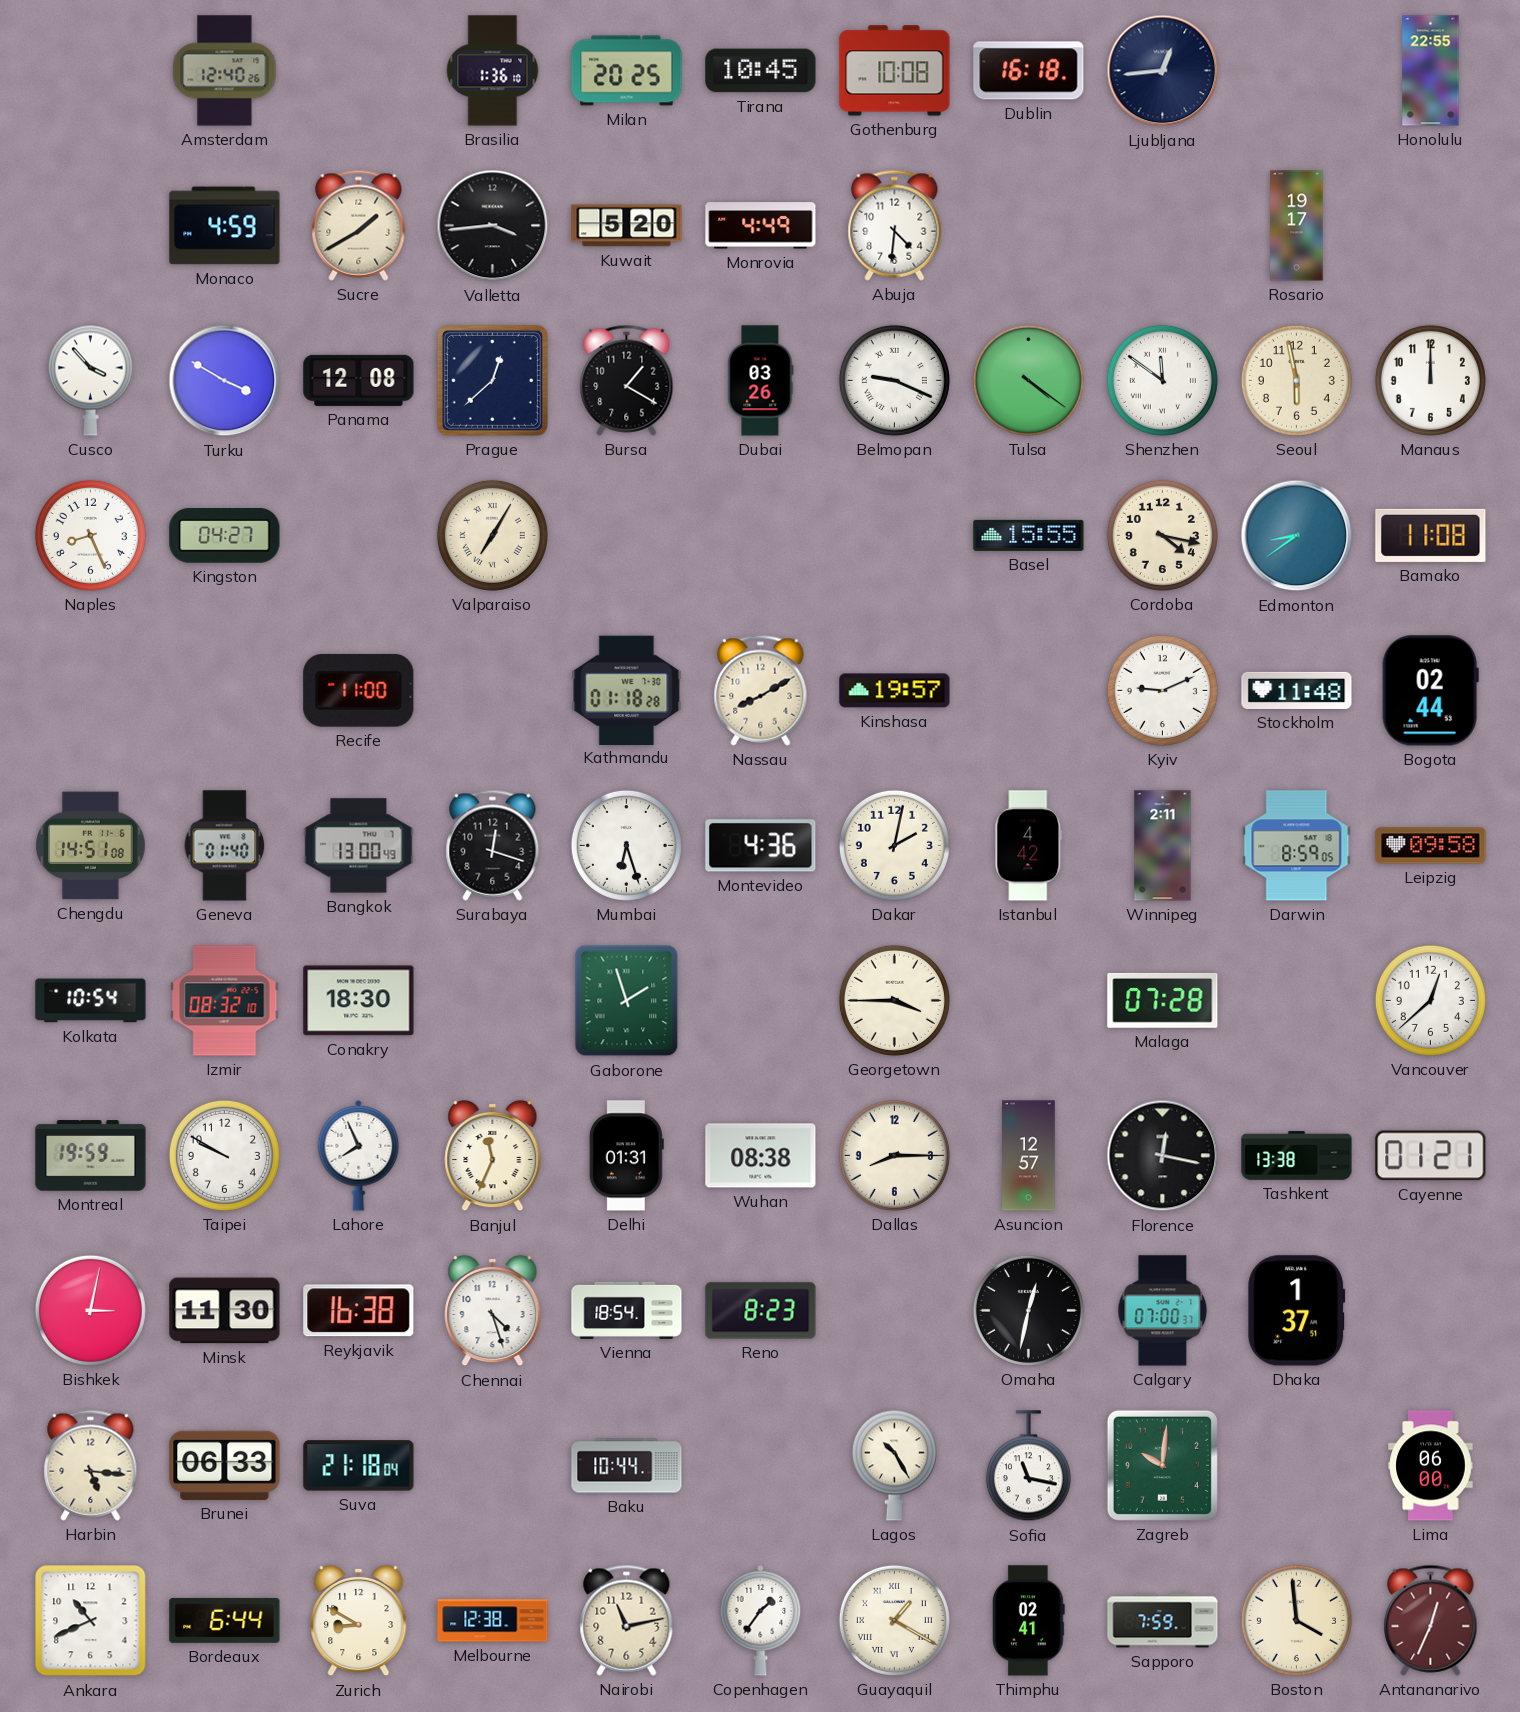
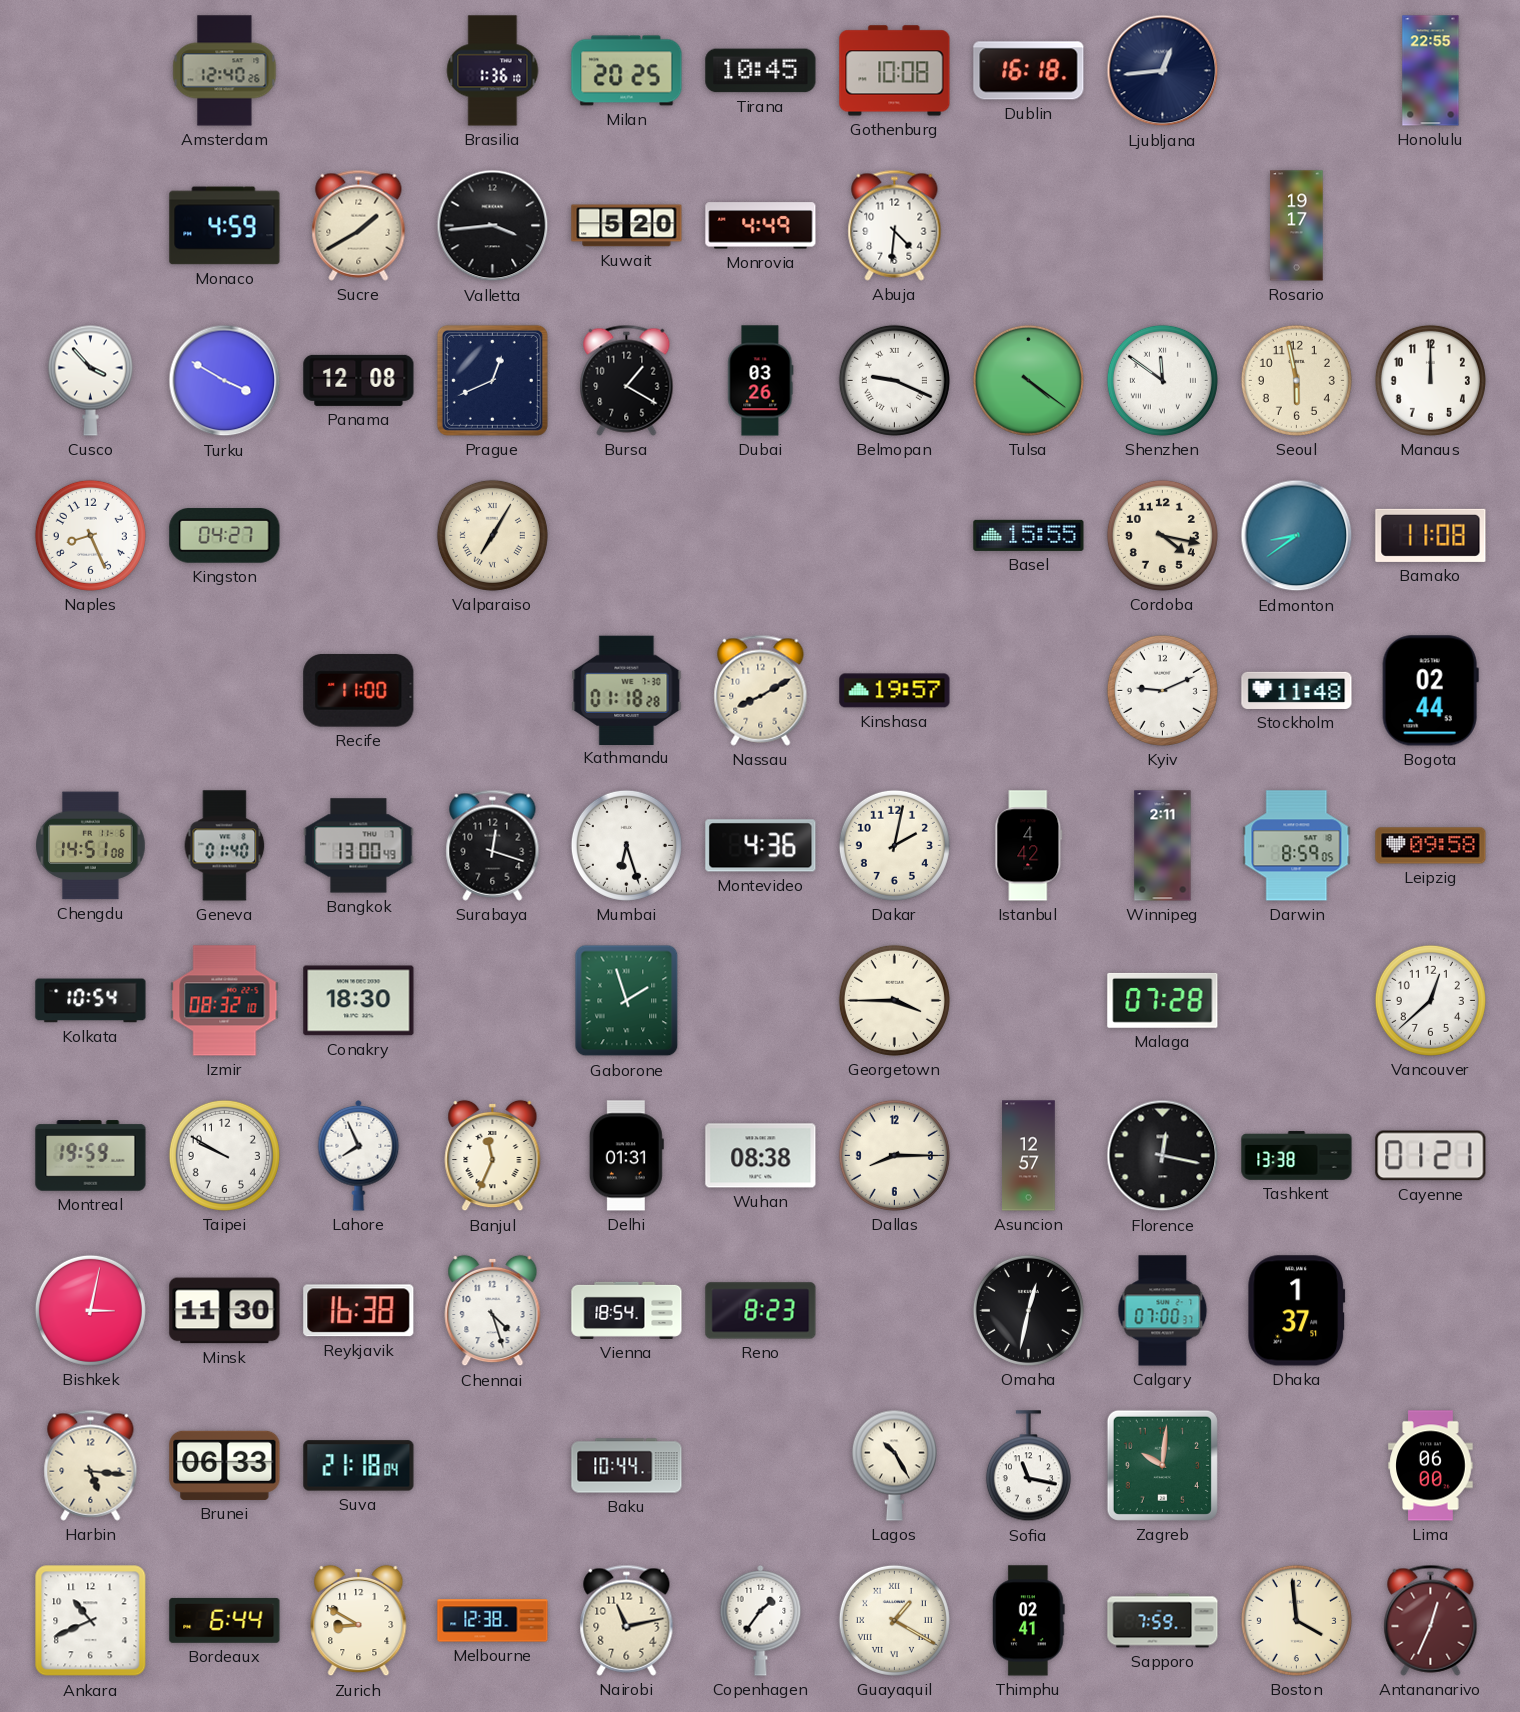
Prague: 12:38 -> 12:41 (492, 380)
